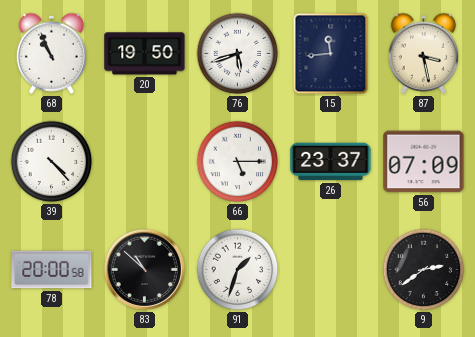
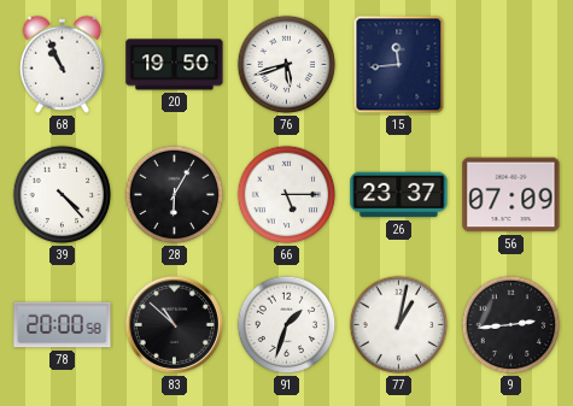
87: 3:28 -> none (423, 53)
28: none -> 6:05 (175, 195)
77: none -> 1:02 (399, 325)
9: 2:39 -> 2:44 (511, 325)
